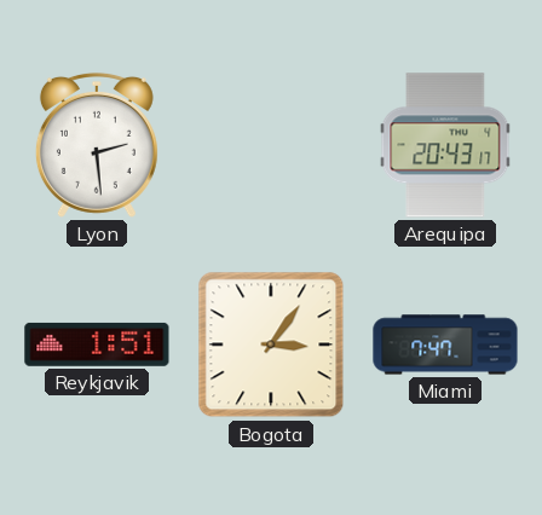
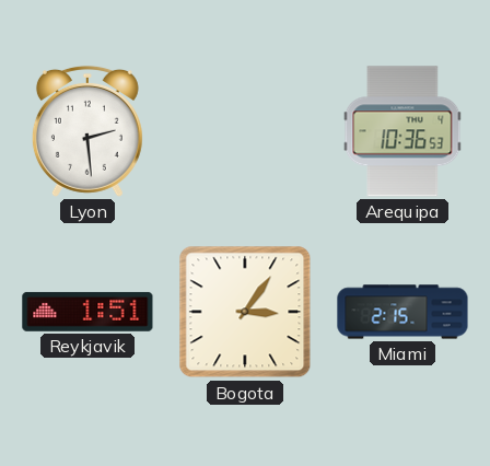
Arequipa: 20:43 -> 10:36 (402, 131)
Miami: 7:47 -> 2:15 (402, 312)
